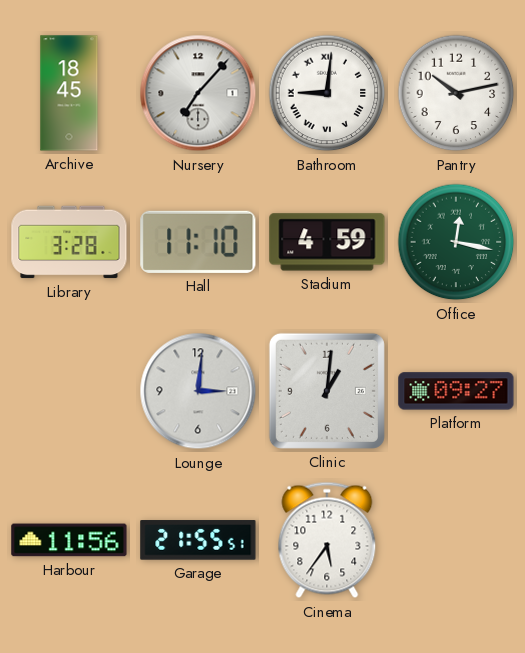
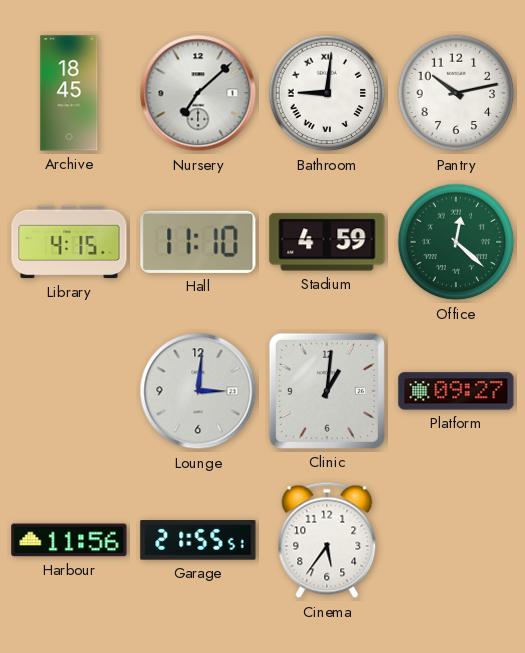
Nursery: 7:07 -> 7:08 (198, 93)
Library: 3:28 -> 4:15 (69, 242)
Office: 12:17 -> 12:22 (456, 242)
